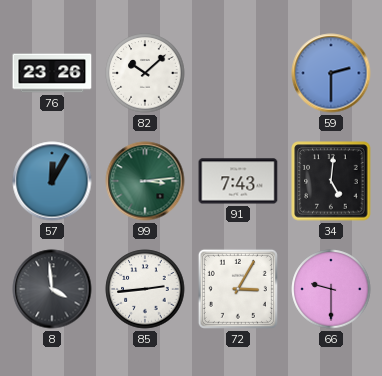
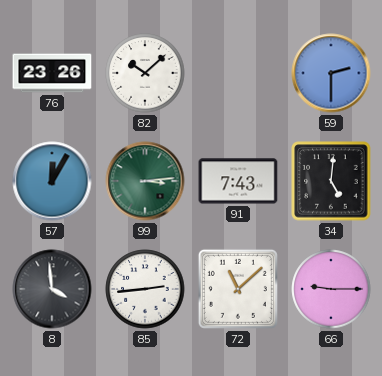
72: 3:05 -> 11:08 (238, 289)
66: 9:30 -> 9:15 (331, 289)
